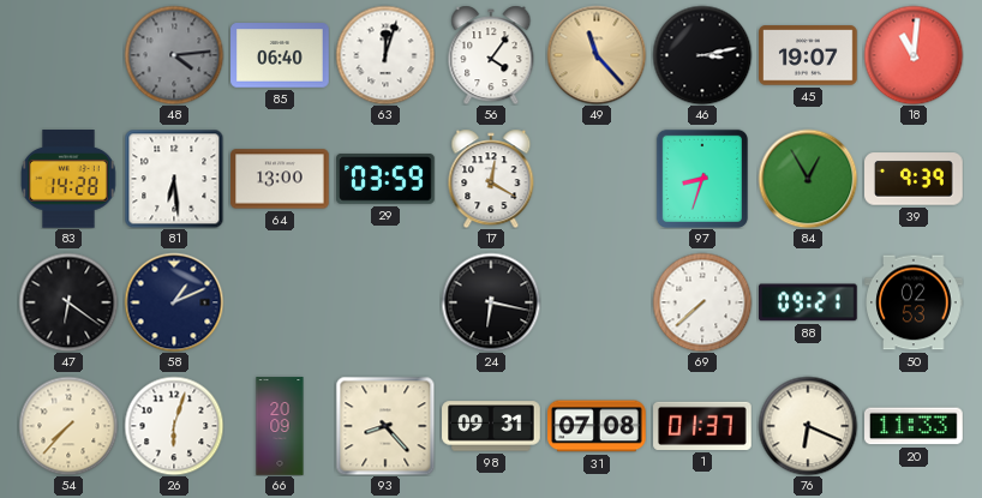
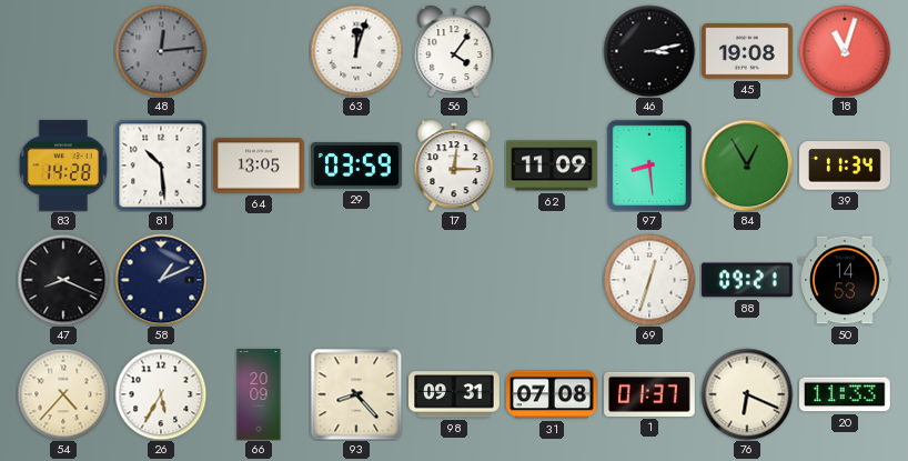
48: 4:14 -> 12:14 (161, 51)
85: 06:40 -> none (280, 55)
49: 11:23 -> none (597, 55)
45: 19:07 -> 19:08 (747, 51)
18: 11:01 -> 11:03 (845, 51)
81: 6:29 -> 10:29 (161, 166)
64: 13:00 -> 13:05 (259, 166)
17: 12:20 -> 12:15 (454, 166)
62: none -> 11:09 (552, 166)
97: 8:33 -> 8:29 (649, 166)
39: 9:39 -> 11:34 (845, 166)
47: 6:21 -> 8:19 (63, 280)
24: 6:17 -> none (491, 302)
69: 7:38 -> 12:33 (649, 280)
50: 02:53 -> 14:53 (845, 280)
54: 7:37 -> 4:37 (63, 394)
26: 6:03 -> 5:35 (161, 394)
